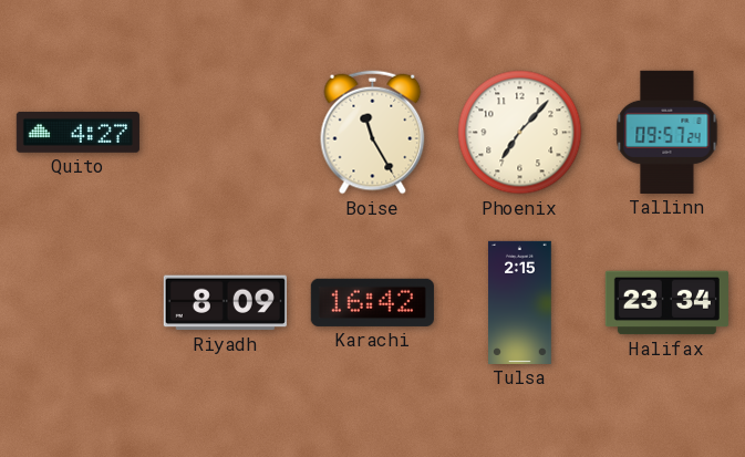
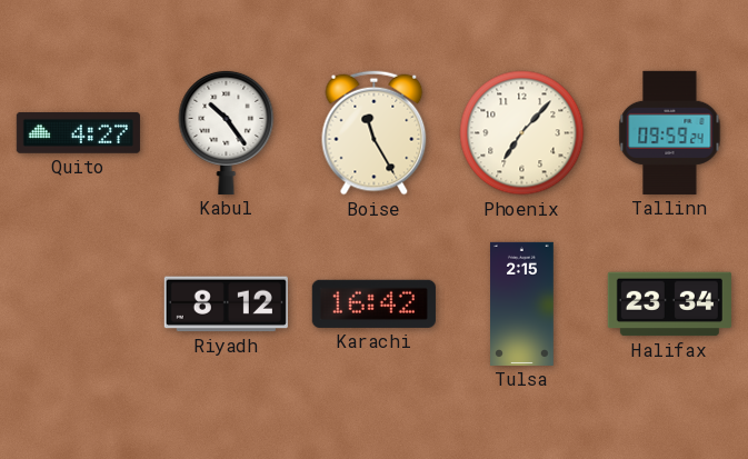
Kabul: none -> 10:24 (227, 132)
Tallinn: 09:57 -> 09:59 (670, 132)
Riyadh: 8:09 -> 8:12 (226, 305)
